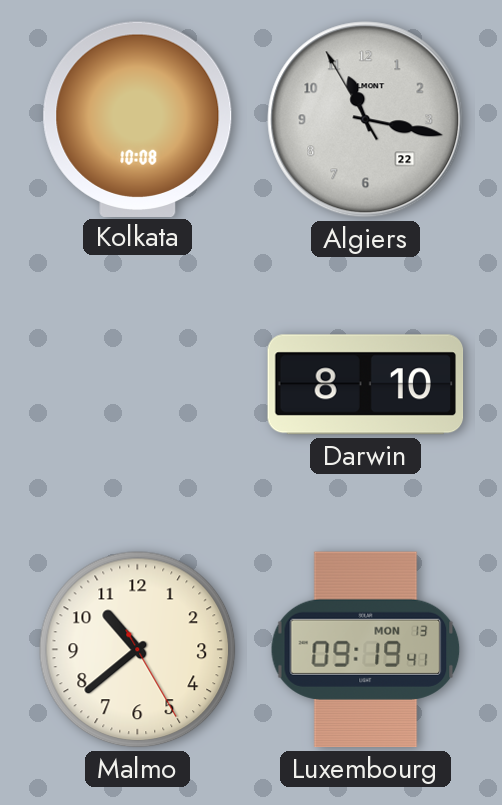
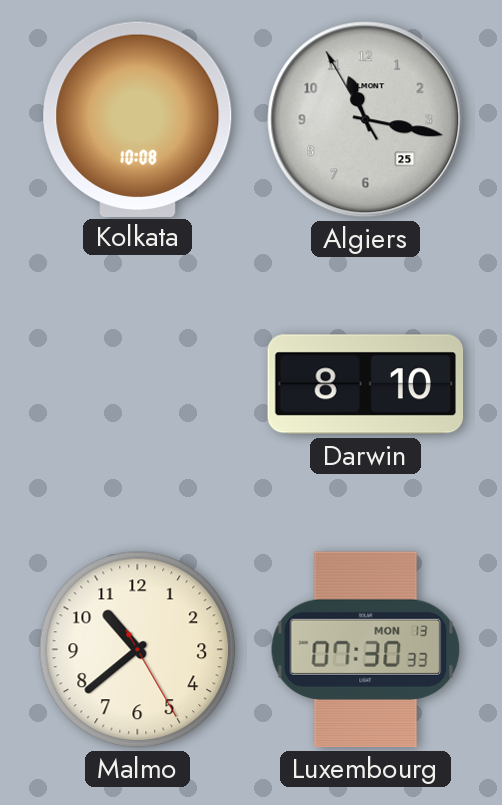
Algiers date: 22 -> 25 (366, 120)
Luxembourg: 09:19 -> 07:30 (366, 650)
